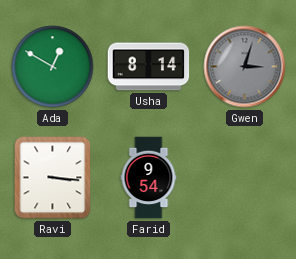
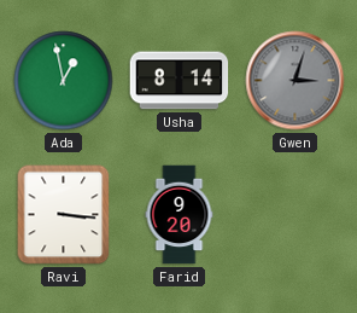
Ada: 12:50 -> 12:58 (64, 81)
Farid: 9:54 -> 9:20 (180, 215)
